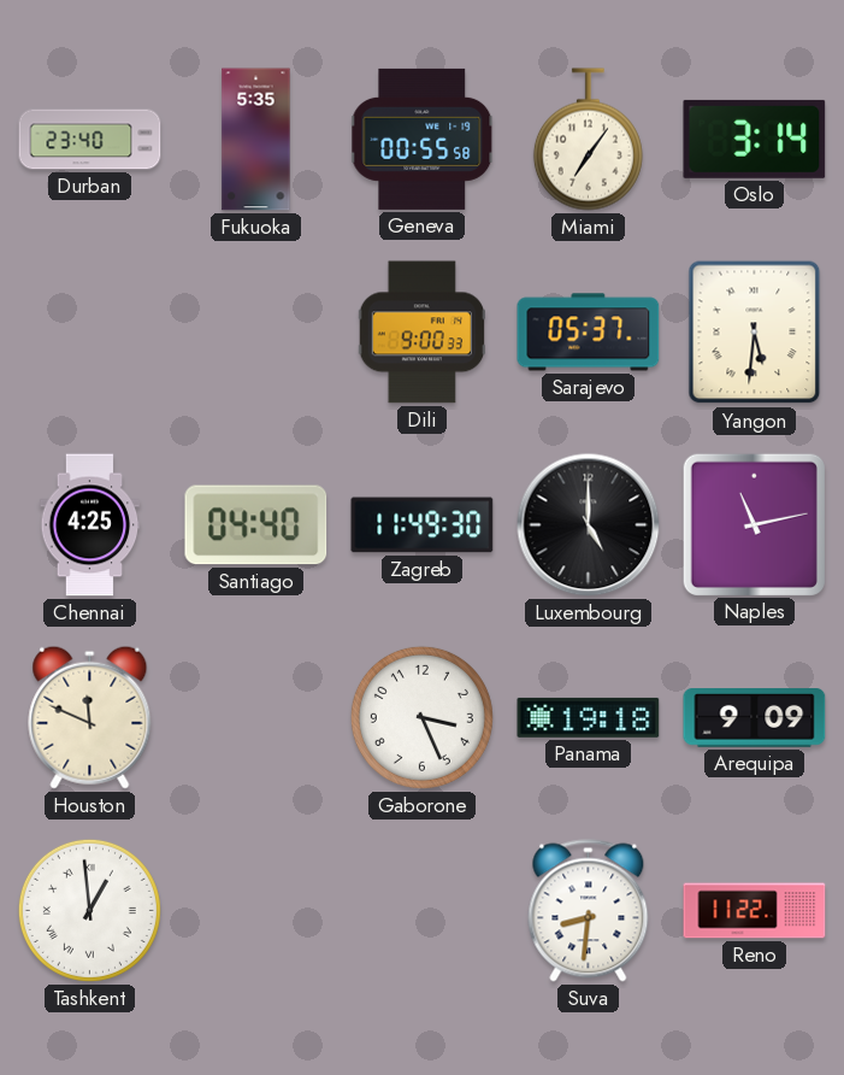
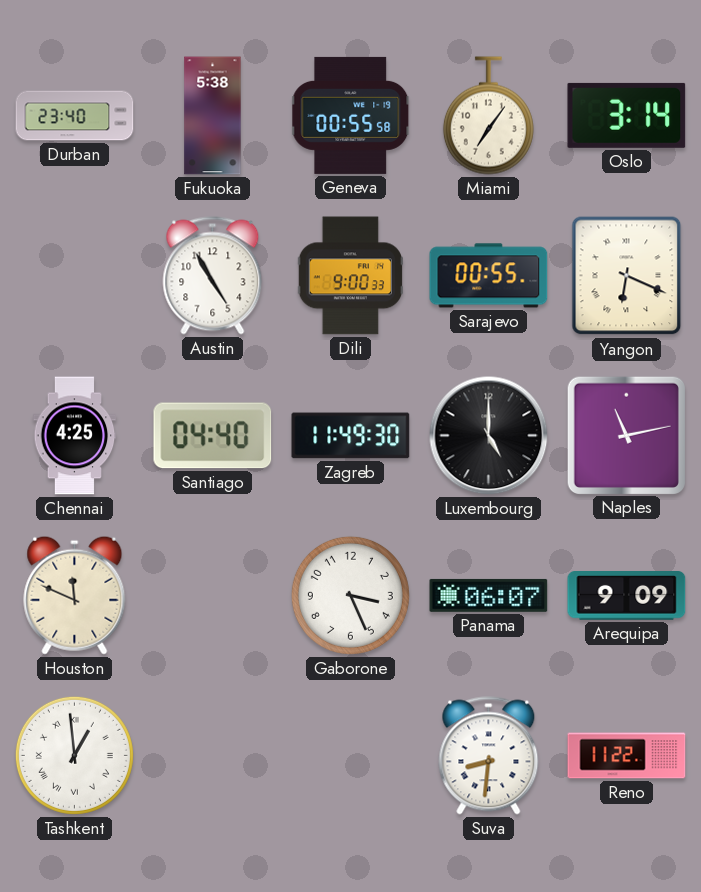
Fukuoka: 5:35 -> 5:38 (213, 116)
Austin: none -> 4:55 (213, 276)
Sarajevo: 05:37 -> 00:55 (489, 276)
Yangon: 5:31 -> 6:19 (627, 276)
Panama: 19:18 -> 06:07 (489, 595)
